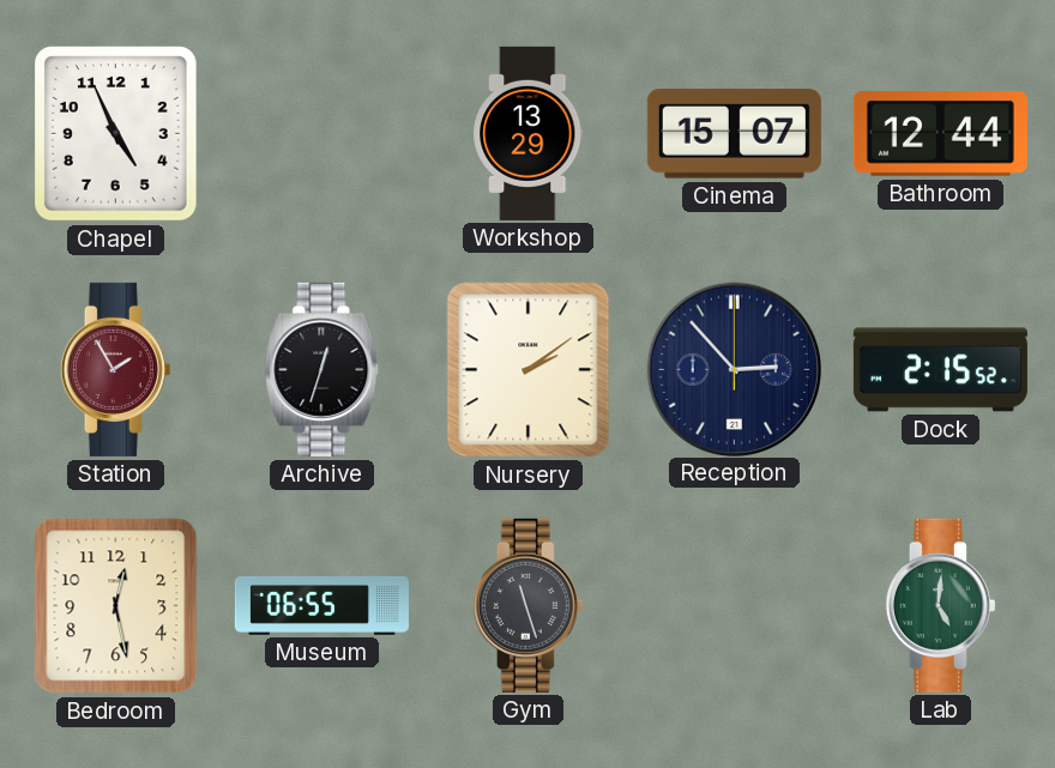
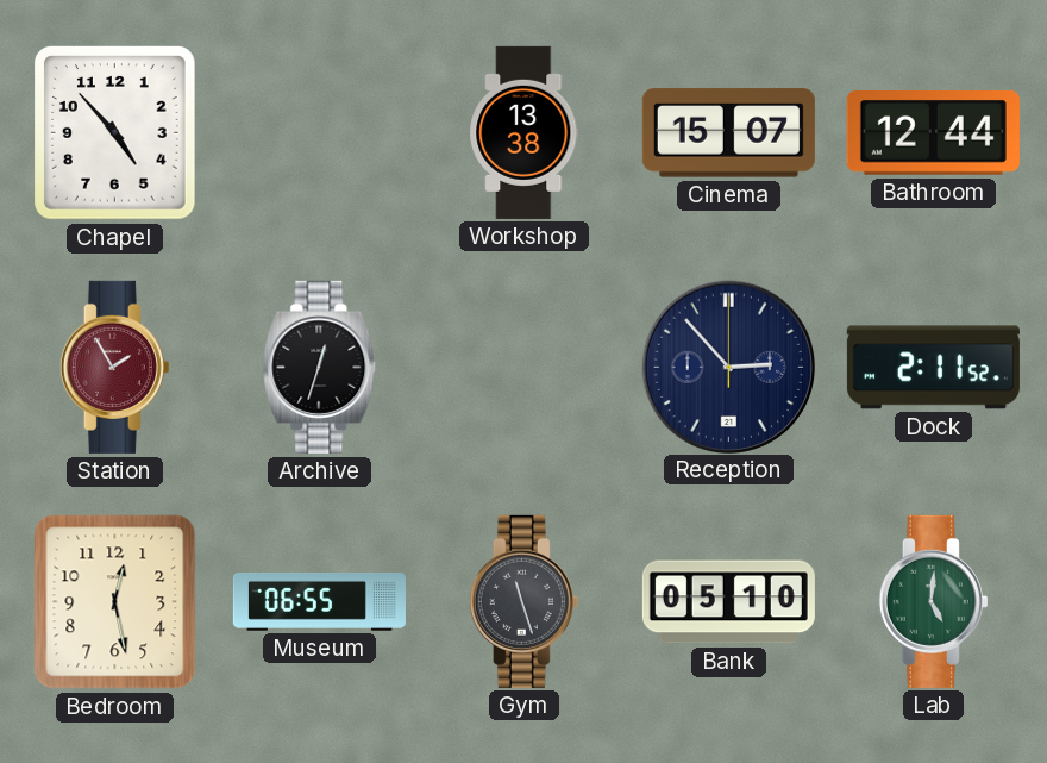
Chapel: 4:56 -> 4:53 (115, 133)
Workshop: 13:29 -> 13:38 (525, 132)
Nursery: 2:09 -> none (529, 370)
Dock: 2:15 -> 2:11 (933, 368)
Bank: none -> 05:10 (728, 602)
